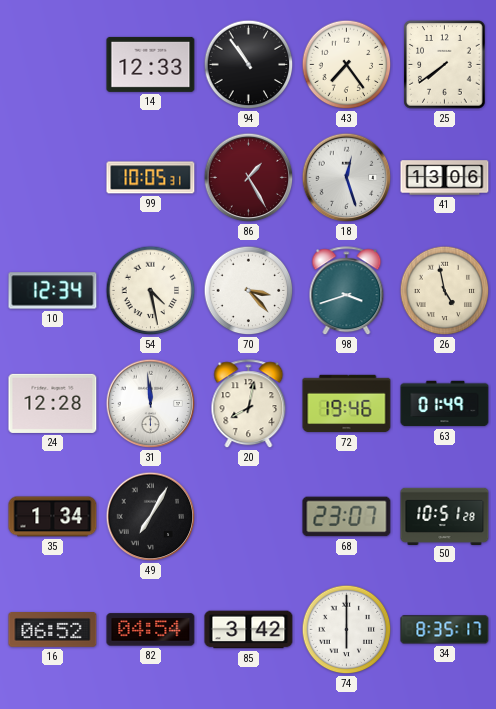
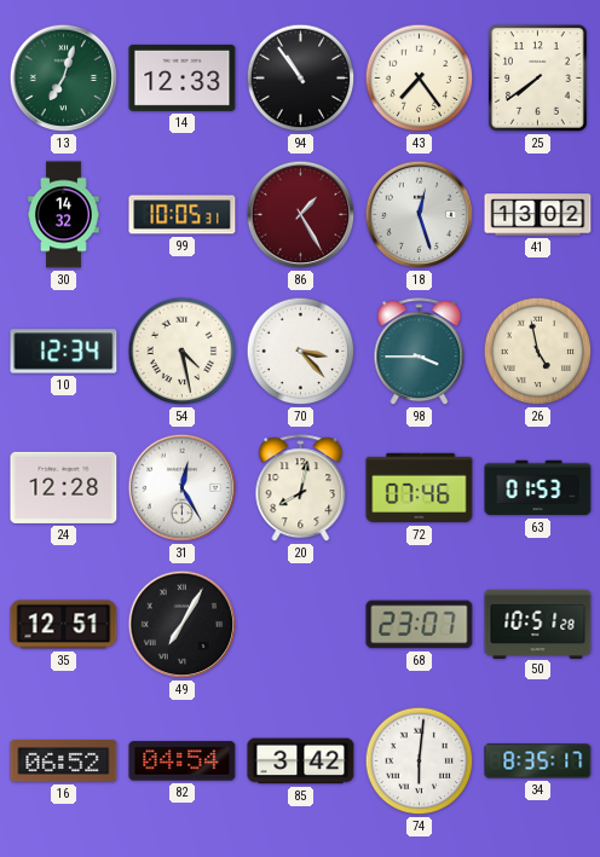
13: none -> 7:03 (64, 79)
30: none -> 14:32 (64, 215)
41: 13:06 -> 13:02 (538, 215)
98: 3:42 -> 3:45 (420, 352)
31: 11:59 -> 12:25 (183, 488)
72: 19:46 -> 07:46 (420, 488)
63: 01:49 -> 01:53 (538, 488)
35: 1:34 -> 12:51 (64, 625)
74: 6:00 -> 6:01 (420, 762)
